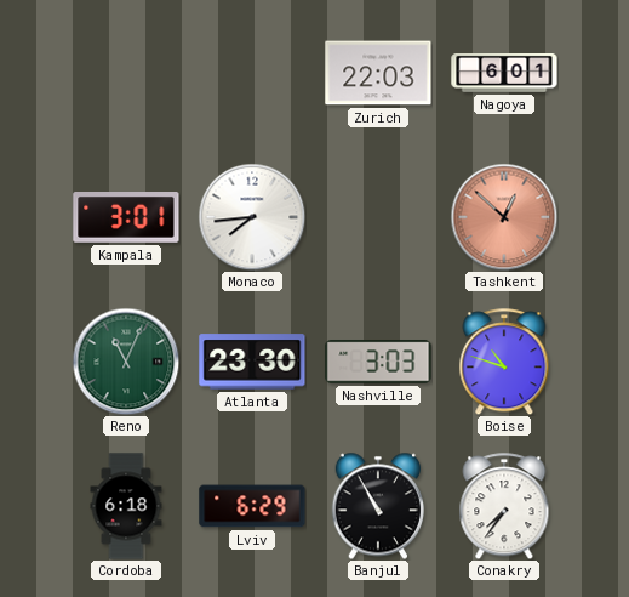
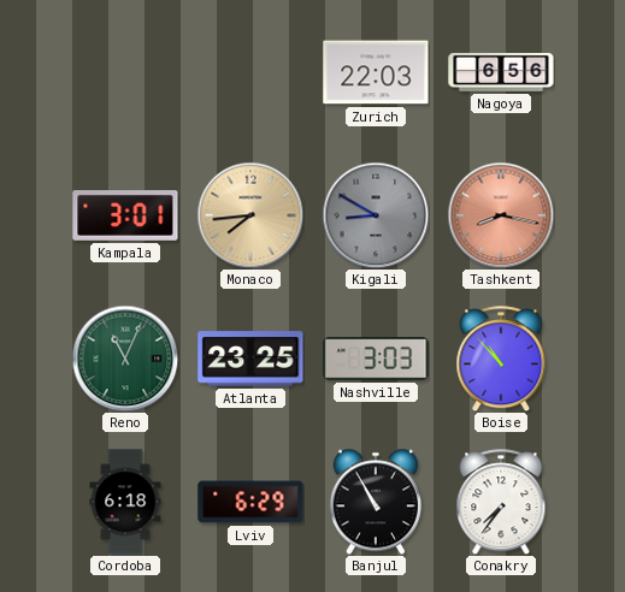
Nagoya: 6:01 -> 6:56 (501, 73)
Monaco dial: white -> champagne (250, 215)
Kigali: none -> 8:50 (376, 215)
Tashkent: 12:52 -> 8:17 (501, 215)
Atlanta: 23:30 -> 23:25 (250, 359)
Boise: 10:48 -> 10:53 (501, 359)
